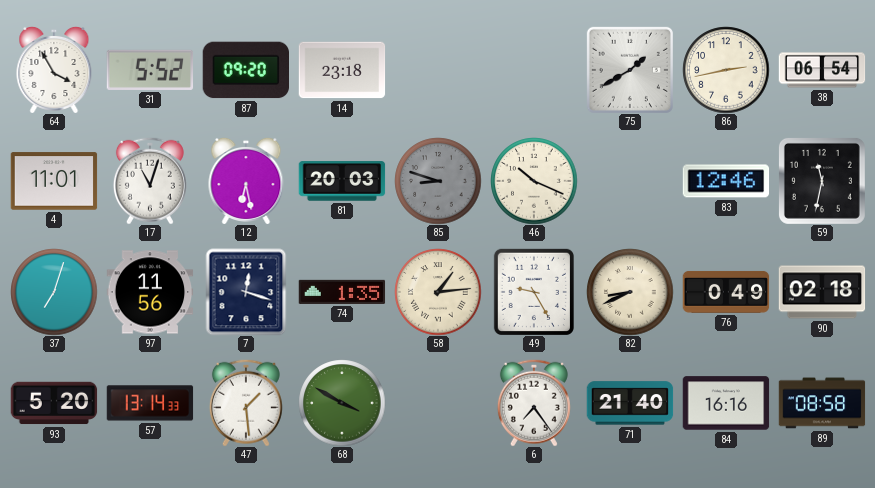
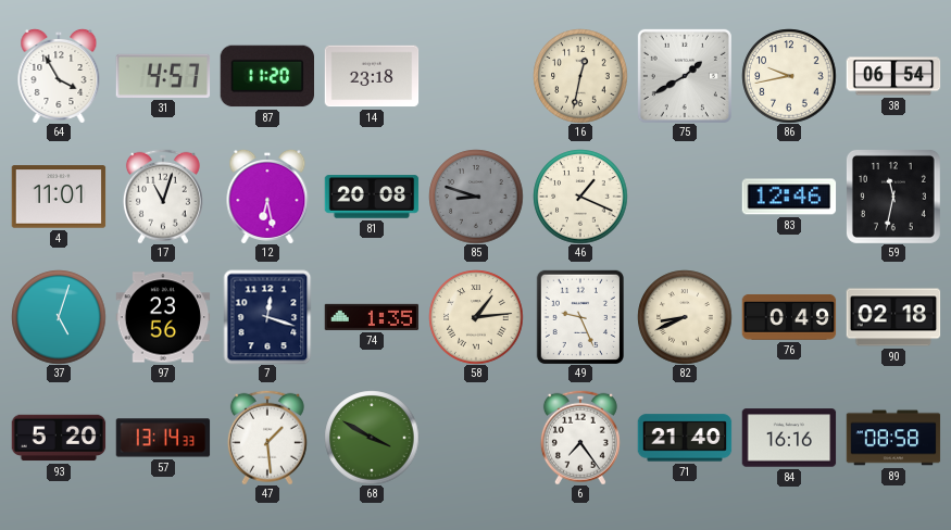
31: 5:52 -> 4:57 (163, 76)
87: 09:20 -> 11:20 (266, 76)
16: none -> 12:32 (580, 76)
86: 2:43 -> 9:43 (789, 76)
81: 20:03 -> 20:08 (372, 197)
46: 10:19 -> 1:19 (580, 197)
37: 7:03 -> 5:03 (59, 317)
97: 11:56 -> 23:56 (163, 317)
49: 9:25 -> 9:26 (580, 317)
